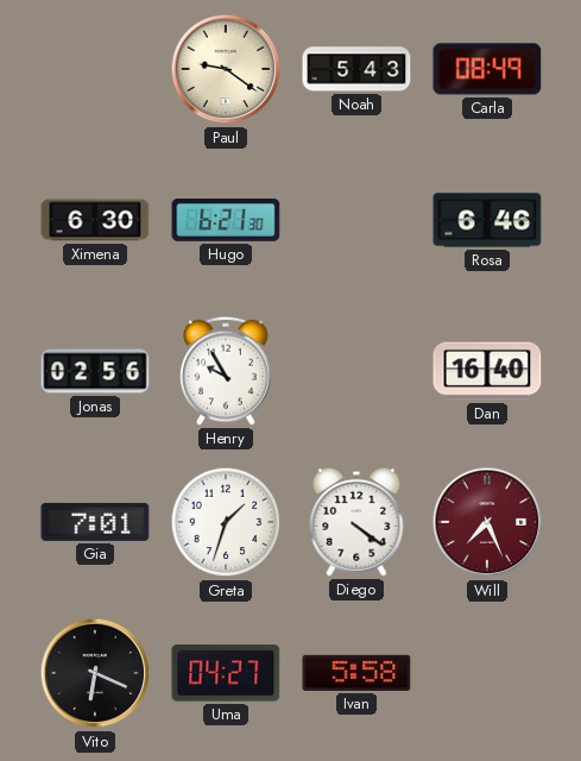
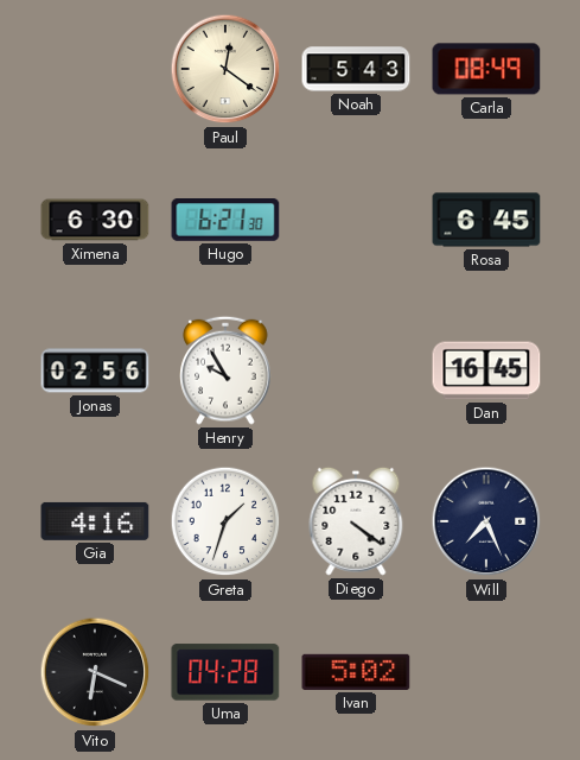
Paul: 9:21 -> 12:21 (225, 69)
Rosa: 6:46 -> 6:45 (486, 220)
Dan: 16:40 -> 16:45 (486, 370)
Gia: 7:01 -> 4:16 (95, 521)
Will dial: burgundy -> navy (486, 521)
Uma: 04:27 -> 04:28 (225, 672)
Ivan: 5:58 -> 5:02 (356, 672)
